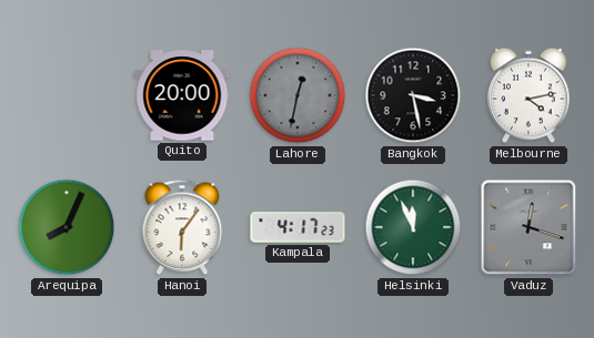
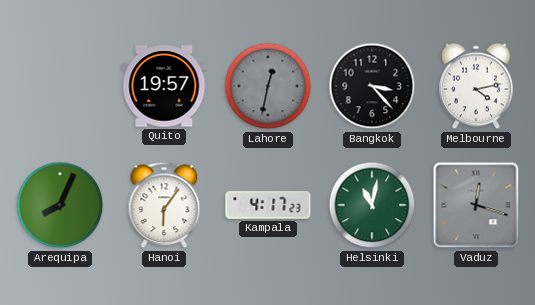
Quito: 20:00 -> 19:57 (164, 86)
Bangkok: 3:28 -> 3:23 (372, 86)
Helsinki: 11:56 -> 11:02 (372, 205)
